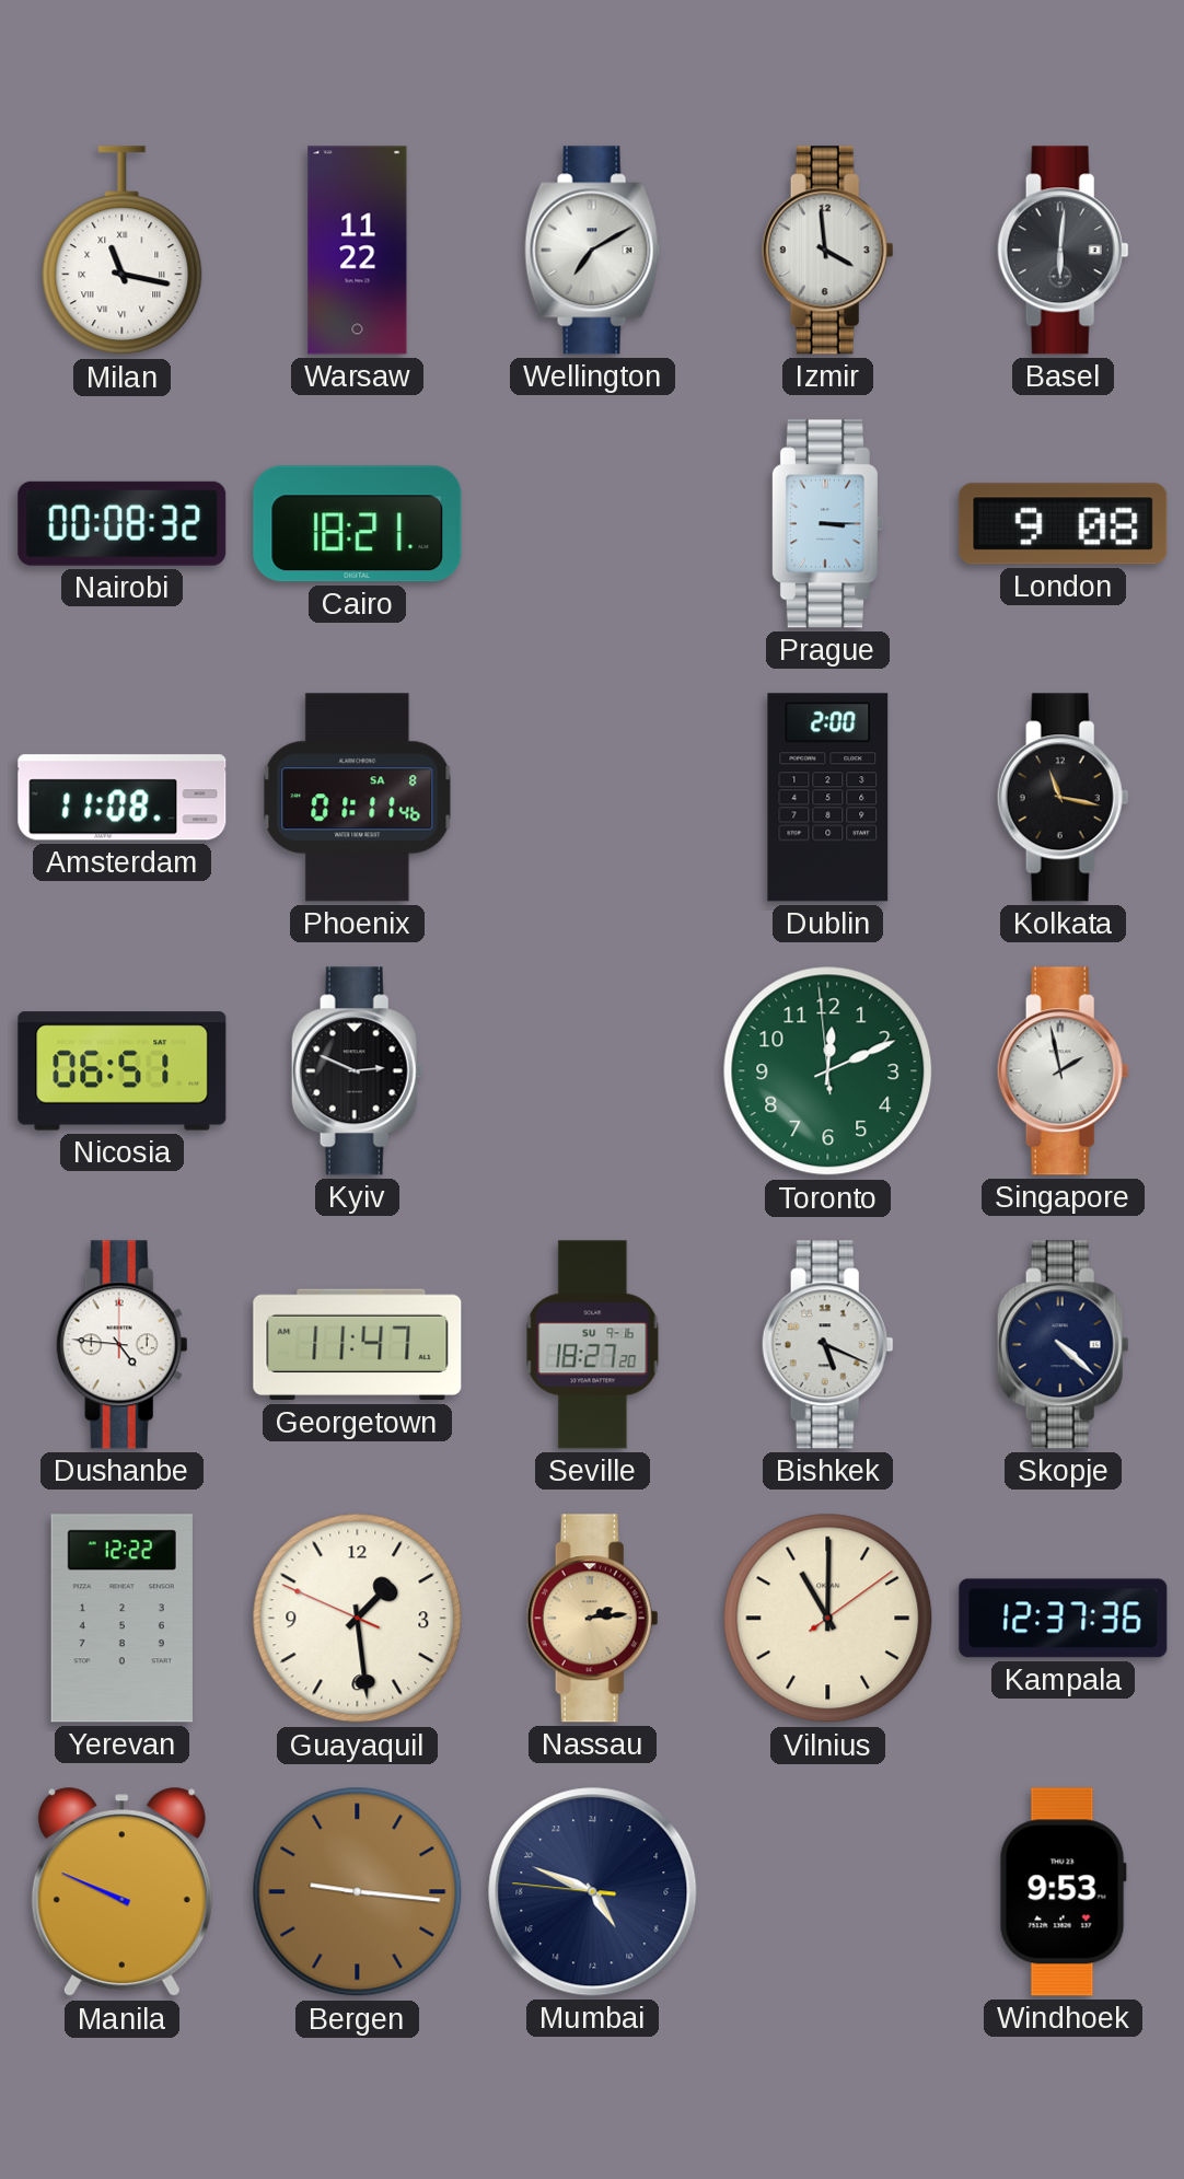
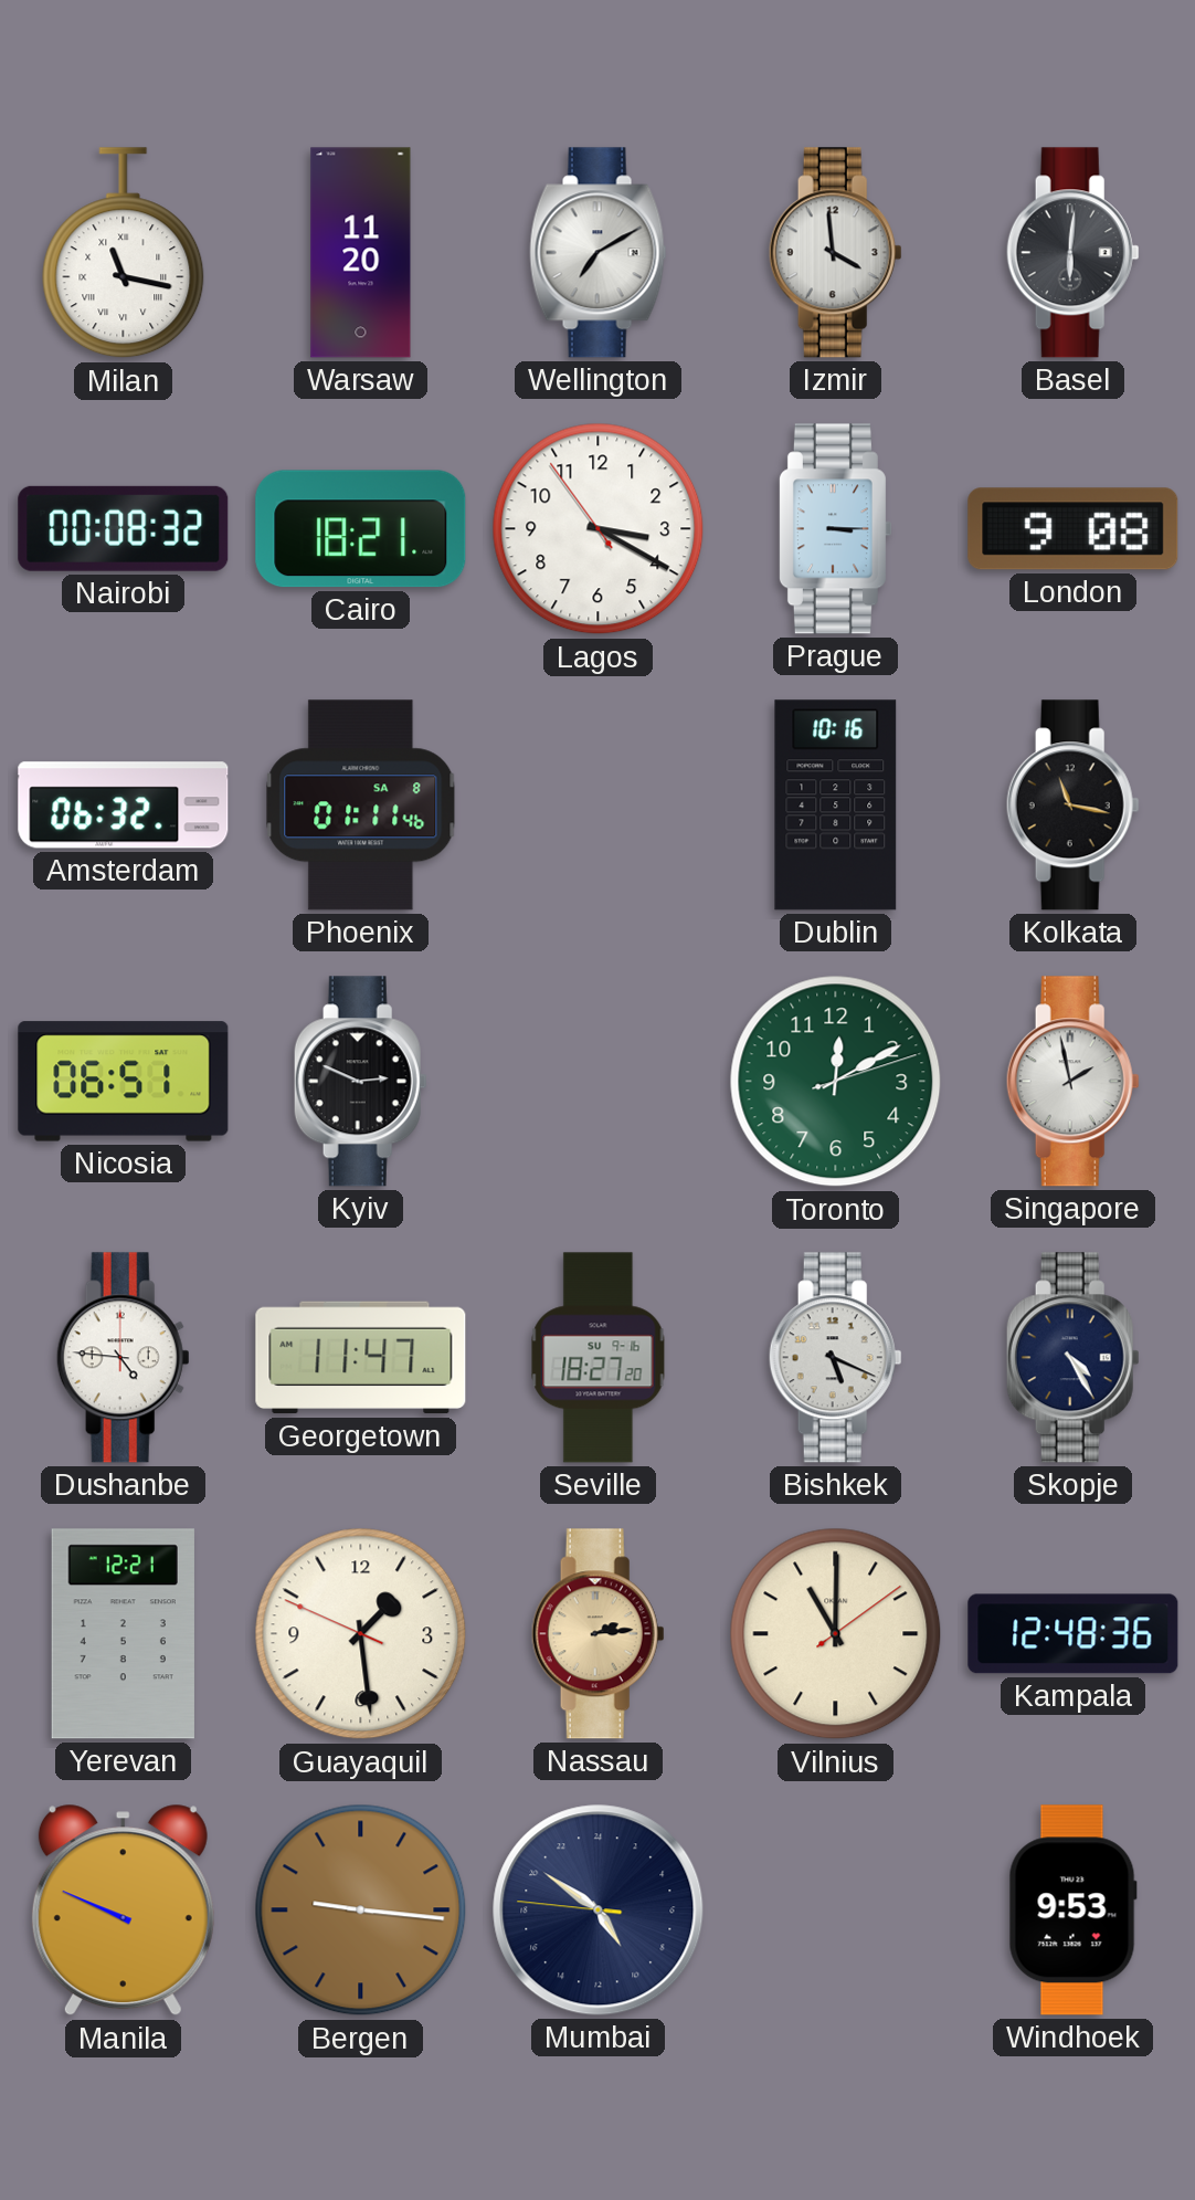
Warsaw: 11:22 -> 11:20 (361, 253)
Lagos: none -> 3:19 (599, 529)
Amsterdam: 11:08 -> 06:32 (124, 806)
Dublin: 2:00 -> 10:16 (836, 806)
Toronto: 12:10:59 -> 12:10:12 (836, 1082)
Skopje: 4:22 -> 4:25 (1072, 1358)
Yerevan: 12:22 -> 12:21 (123, 1634)
Kampala: 12:37 -> 12:48 (1074, 1634)
Mumbai: 9:48 -> 9:50 (599, 1910)
